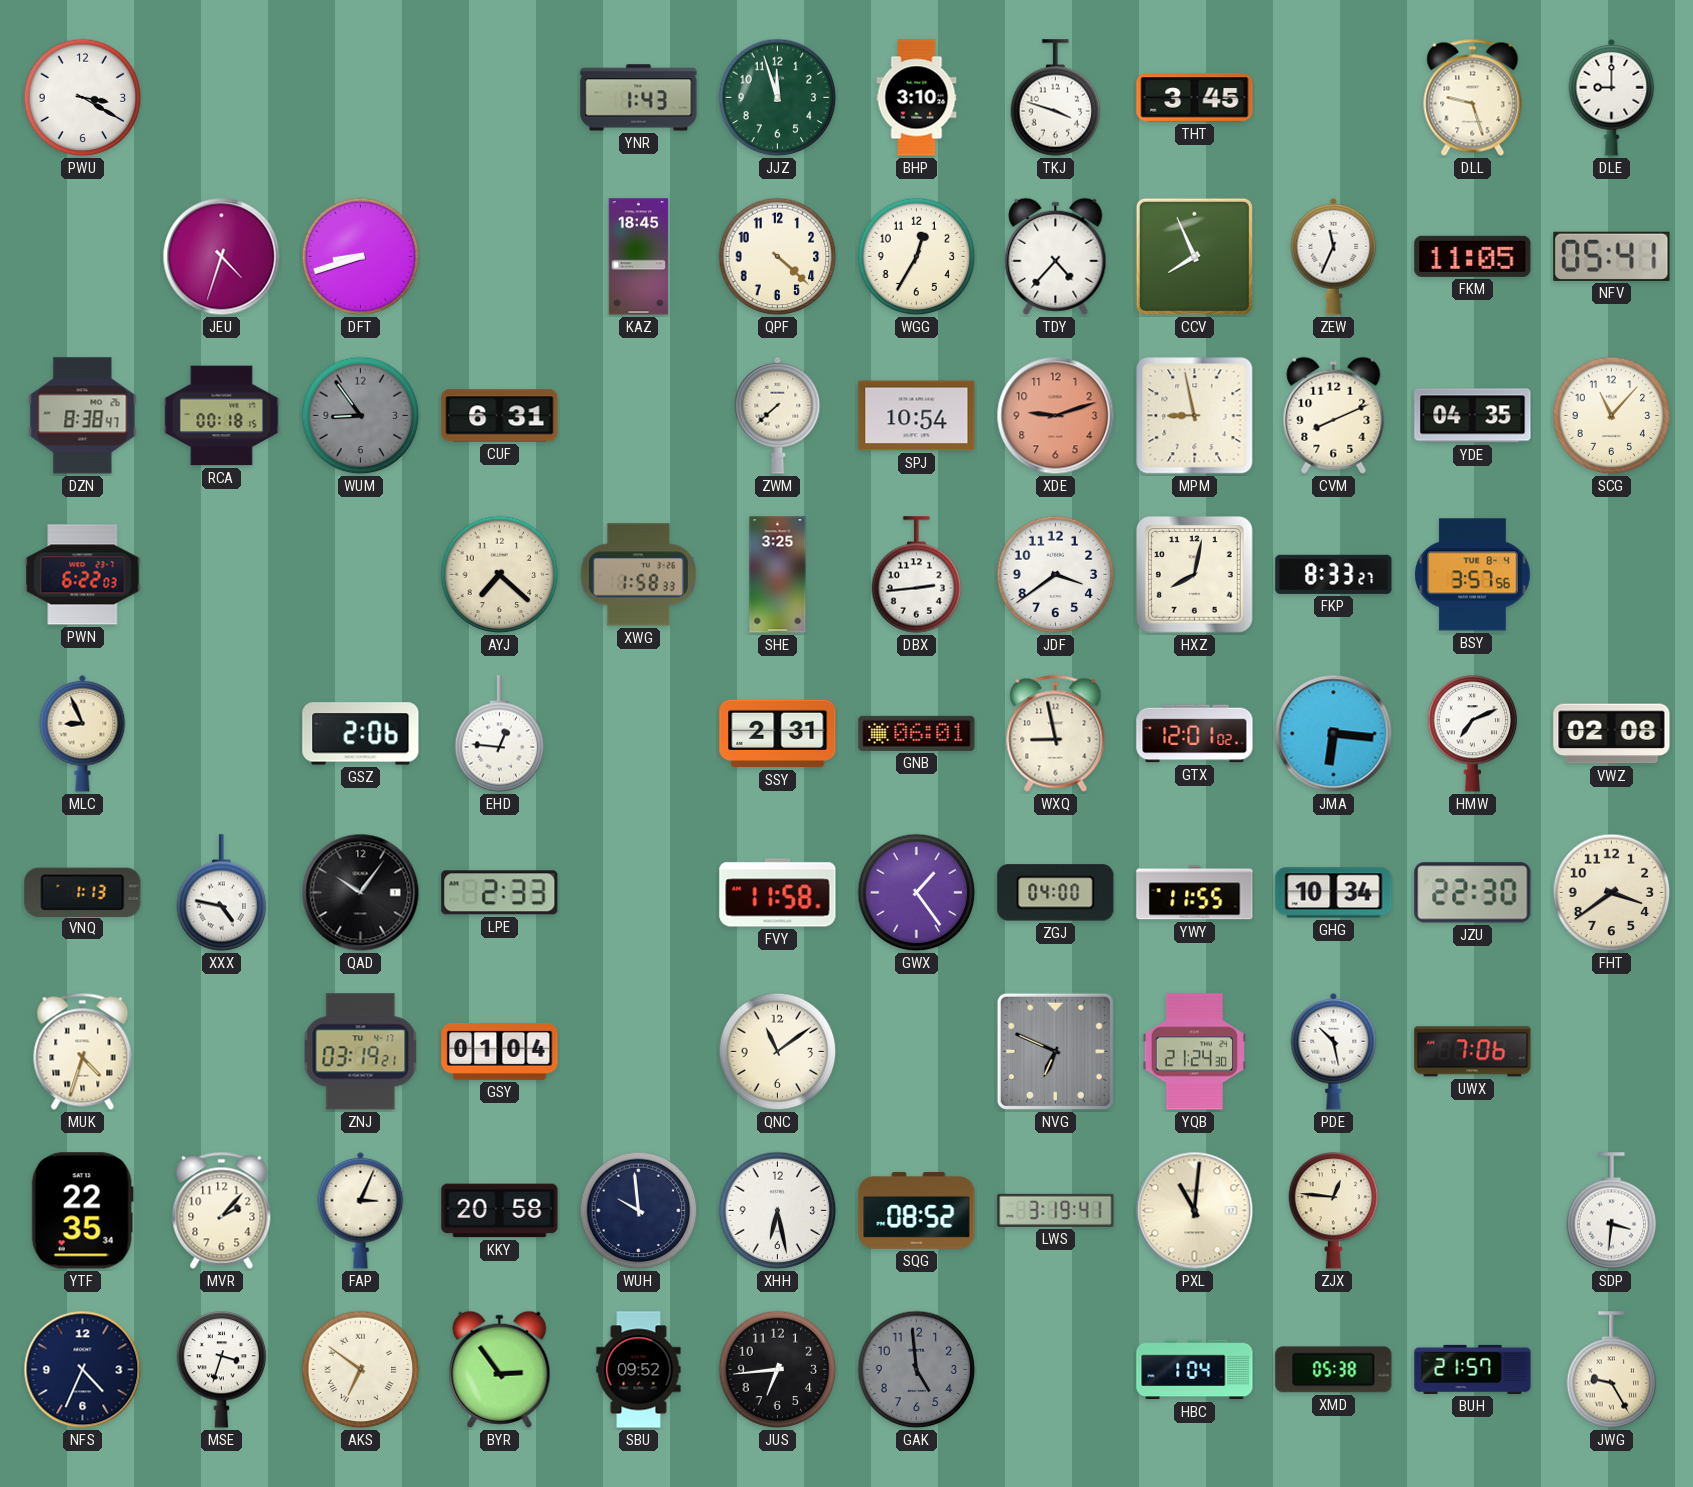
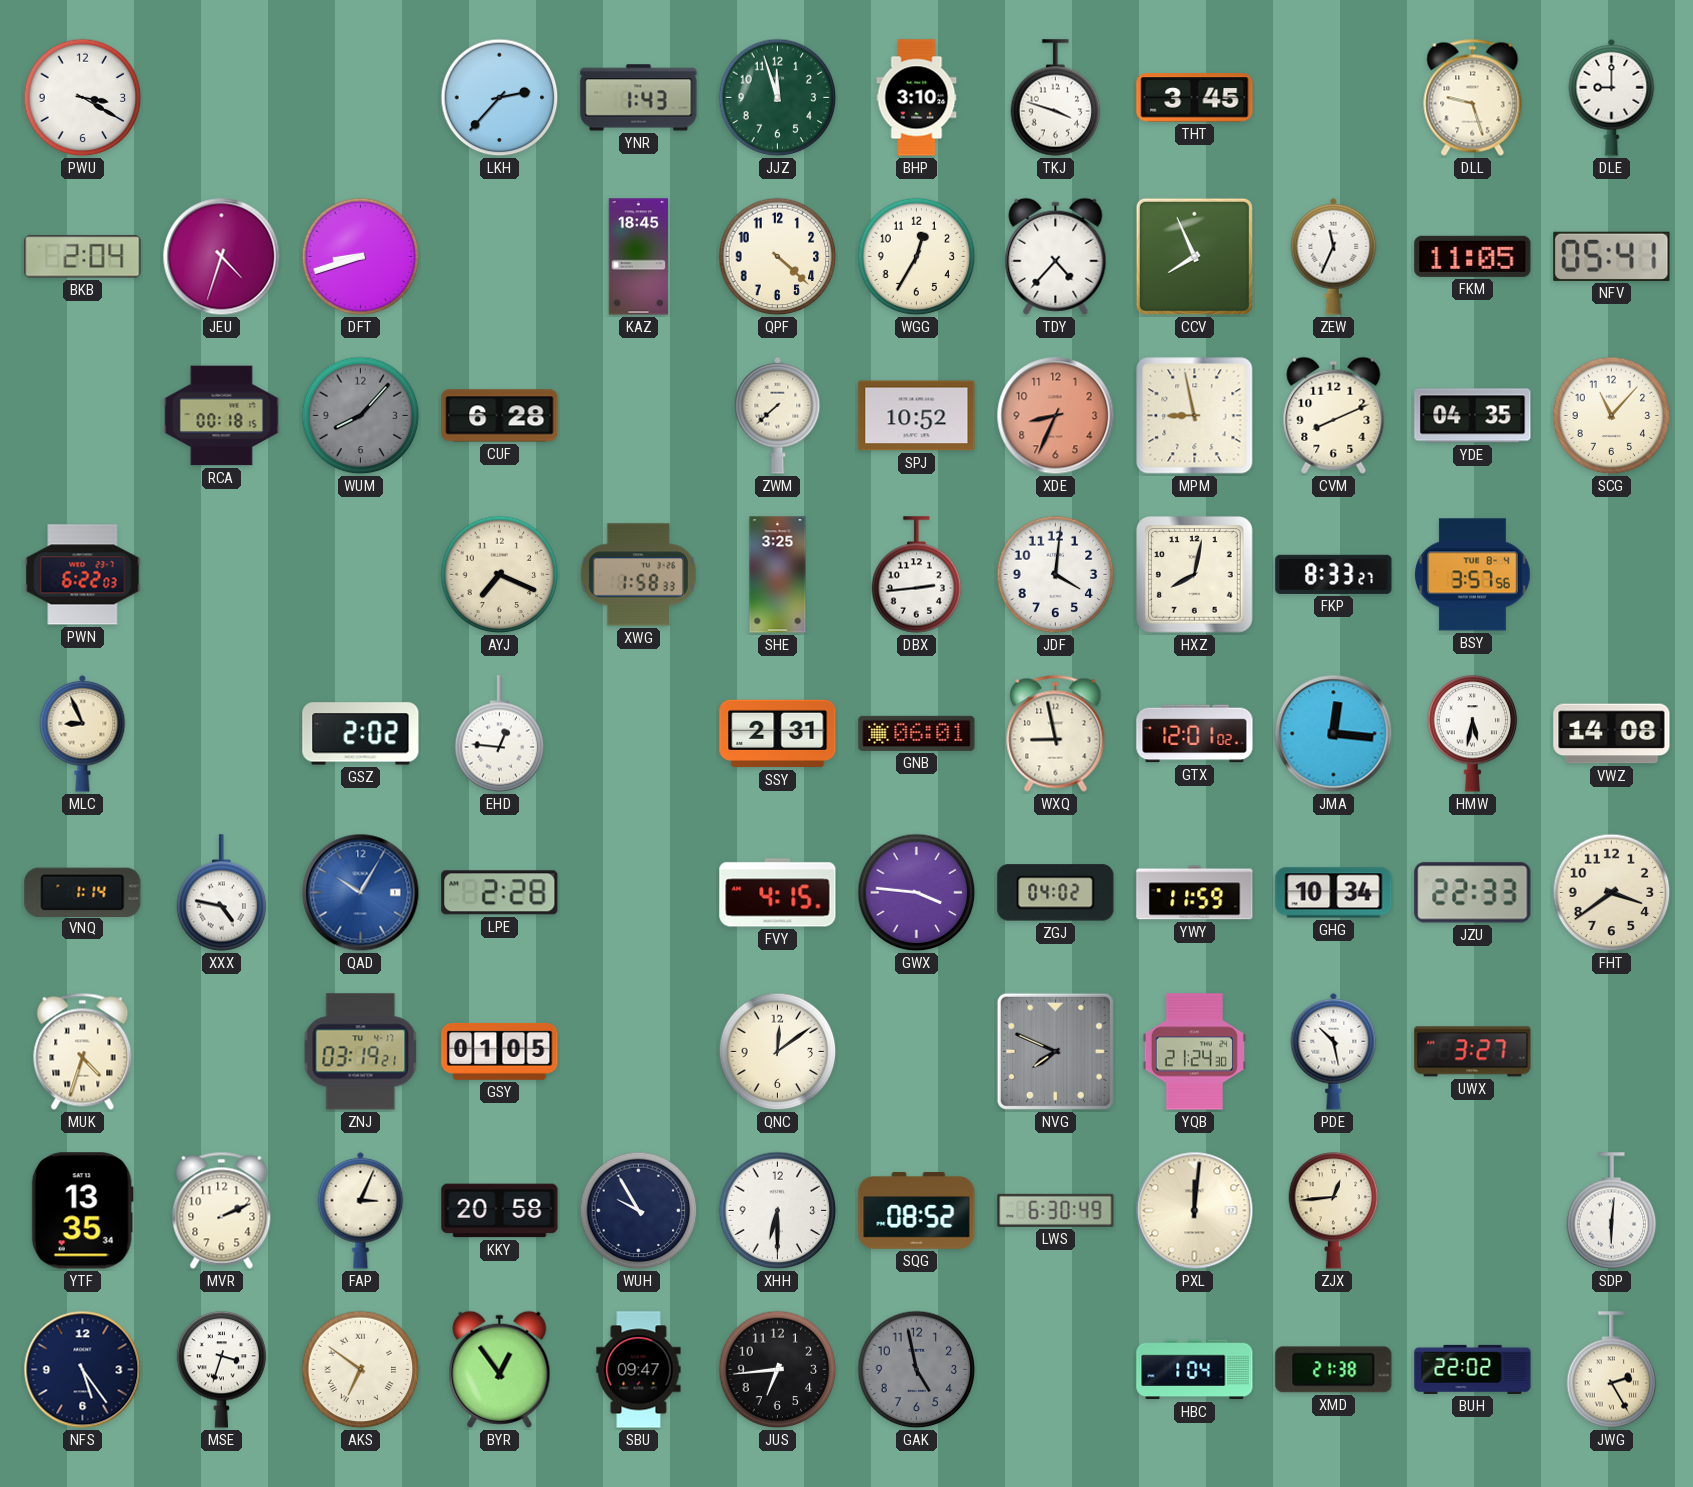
LKH: none -> 2:37 (500, 98)
BKB: none -> 2:04 (83, 257)
DZN: 8:38 -> none (83, 416)
WUM: 8:54 -> 8:07 (361, 416)
CUF: 6:31 -> 6:28 (500, 416)
SPJ: 10:54 -> 10:52 (917, 416)
XDE: 9:12 -> 8:34 (1056, 416)
AYJ: 7:22 -> 7:19 (500, 575)
JDF: 3:39 -> 4:01 (1056, 575)
GSZ: 2:06 -> 2:02 (361, 734)
JMA: 6:16 -> 12:16 (1334, 734)
HMW: 7:11 -> 5:32 (1473, 734)
VWZ: 02:08 -> 14:08 (1612, 734)
VNQ: 1:13 -> 1:14 (83, 892)
QAD: 10:06 -> 10:05 (361, 893)
QAD dial: black -> blue (361, 893)
LPE: 2:33 -> 2:28 (500, 893)
FVY: 11:58 -> 4:15 (778, 893)
GWX: 1:24 -> 3:46 (917, 893)
ZGJ: 04:00 -> 04:02 (1056, 893)
YWY: 11:55 -> 11:59 (1195, 893)
JZU: 22:30 -> 22:33 (1473, 893)
GSY: 01:04 -> 01:05 (500, 1051)
QNC: 11:09 -> 12:09 (778, 1052)
NVG: 6:49 -> 7:49 (1055, 1051)
UWX: 7:06 -> 3:27 (1473, 1052)
YTF: 22:35 -> 13:35 (82, 1211)
MVR: 2:07 -> 2:11 (222, 1210)
WUH: 9:59 -> 9:55 (639, 1211)
XHH: 6:28 -> 6:30 (778, 1211)
LWS: 3:19 -> 6:30 (1056, 1210)
PXL: 11:01 -> 12:01 (1195, 1211)
ZJX: 12:46 -> 12:44 (1334, 1211)
SDP: 3:31 -> 6:01 (1612, 1211)
NFS: 4:34 -> 5:24 (83, 1370)
BYR: 2:54 -> 12:54 (500, 1369)
SBU: 09:52 -> 09:47 (639, 1370)
GAK: 4:59 -> 4:58 (917, 1370)
XMD: 05:38 -> 21:38 (1334, 1370)
BUH: 21:57 -> 22:02 (1473, 1369)
JWG: 9:25 -> 2:25 (1612, 1370)
